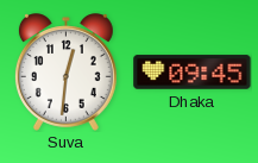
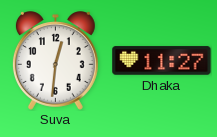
Dhaka: 09:45 -> 11:27 (162, 61)
